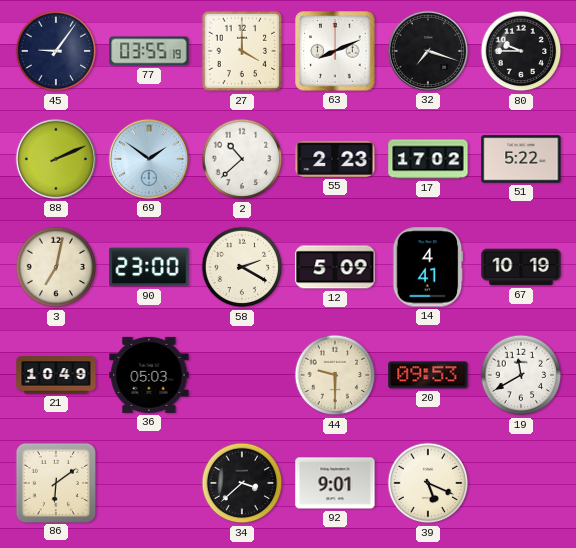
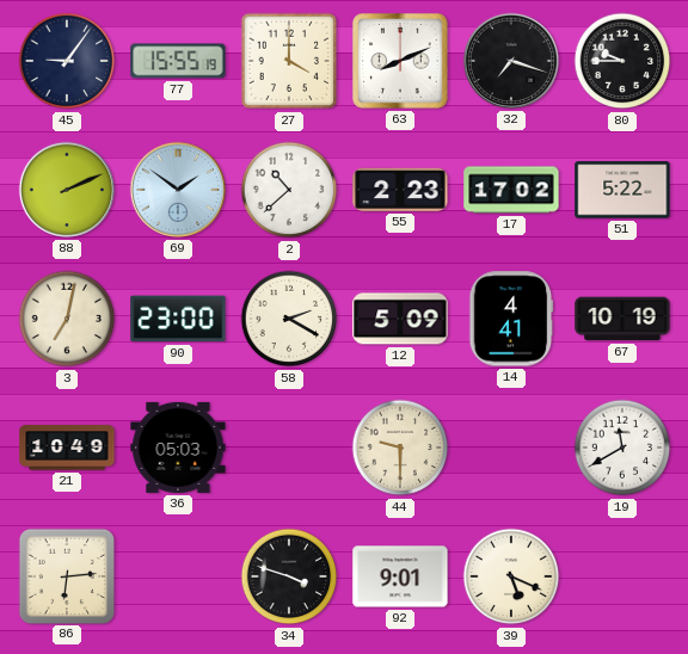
77: 03:55 -> 15:55 (178, 61)
20: 09:53 -> none (428, 375)
86: 6:09 -> 6:14 (66, 575)
34: 3:38 -> 3:48 (289, 576)
